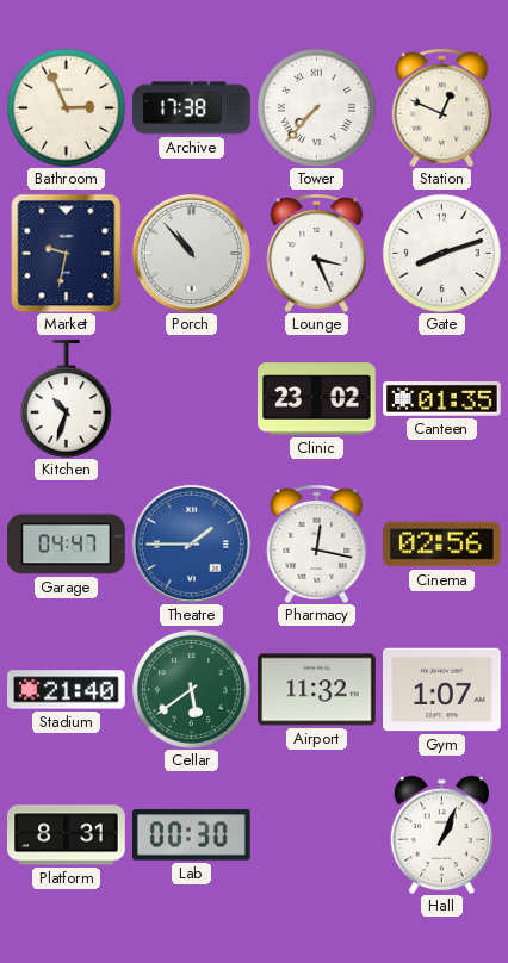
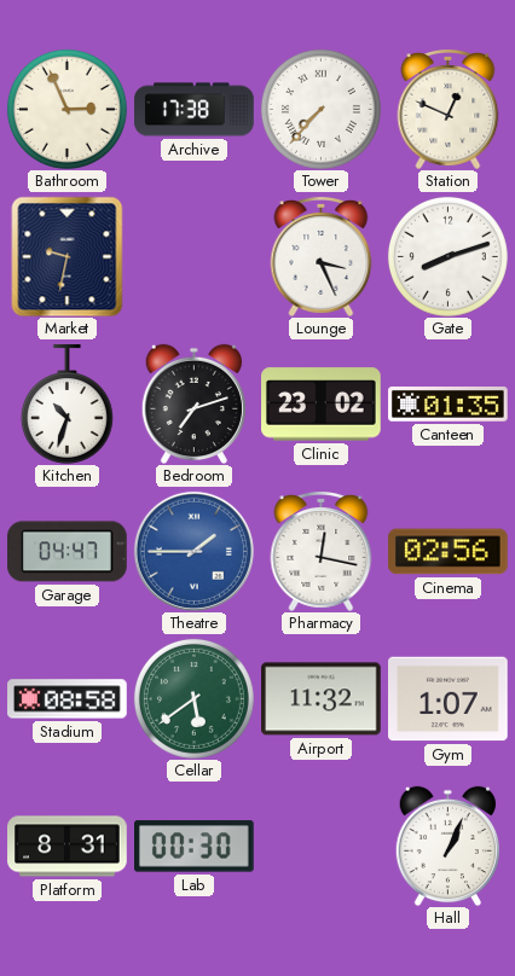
Porch: 10:53 -> none (191, 253)
Bedroom: none -> 7:12 (193, 403)
Stadium: 21:40 -> 08:58 (68, 699)
